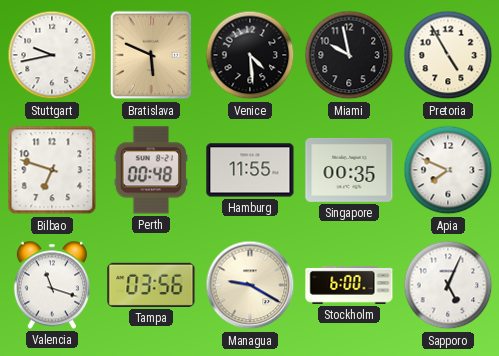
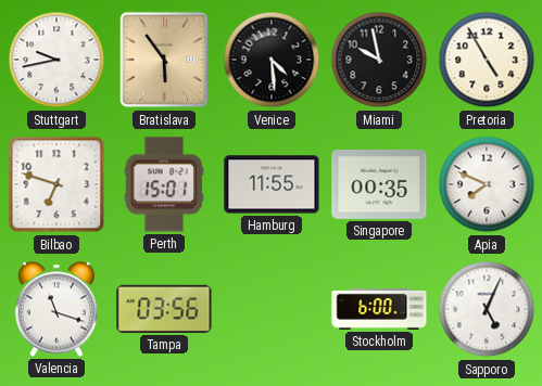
Bratislava: 5:49 -> 5:54 (164, 60)
Perth: 00:48 -> 15:01 (163, 184)
Managua: 9:20 -> none (250, 285)
